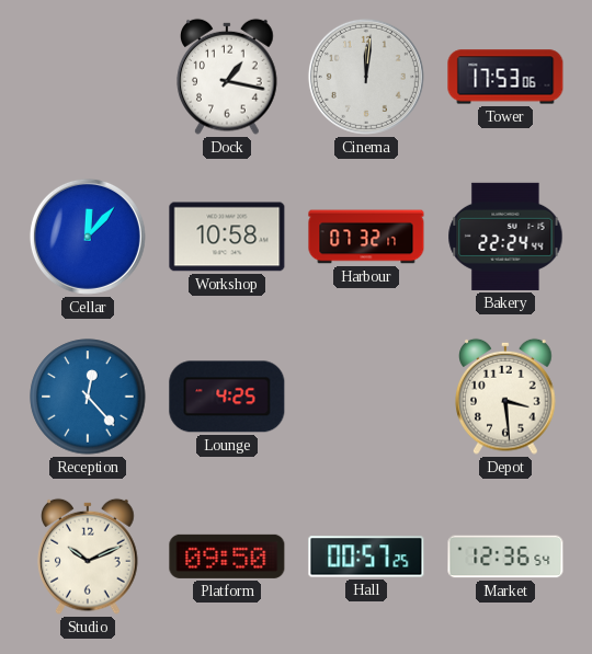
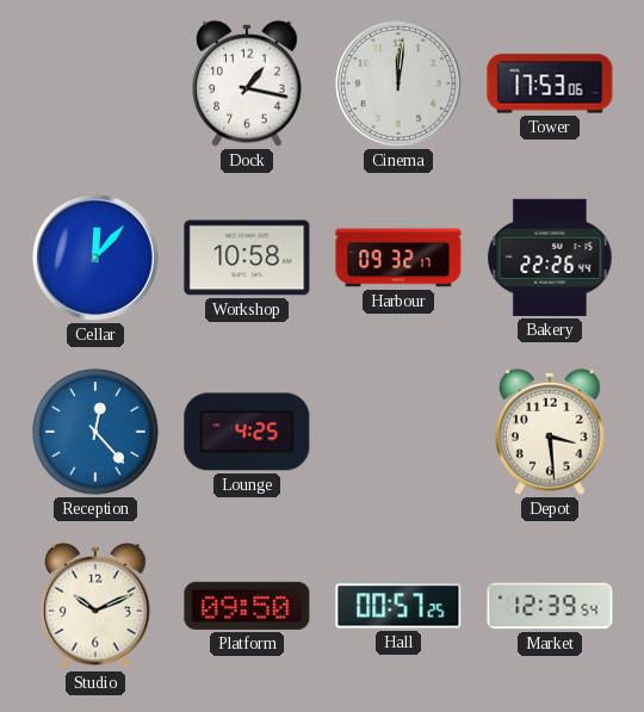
Harbour: 07:32 -> 09:32 (398, 258)
Bakery: 22:24 -> 22:26 (550, 258)
Market: 12:36 -> 12:39 (550, 606)
